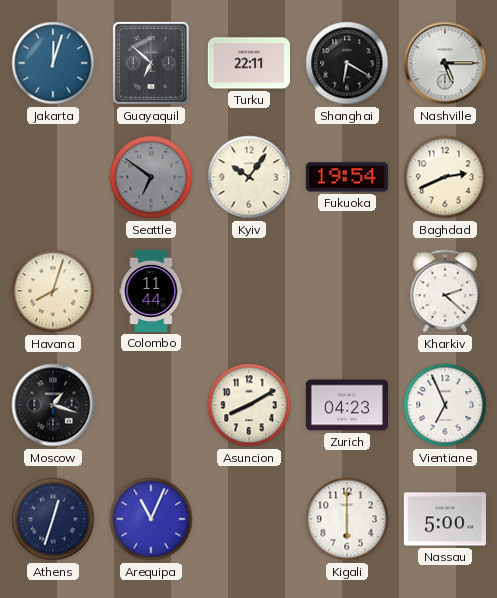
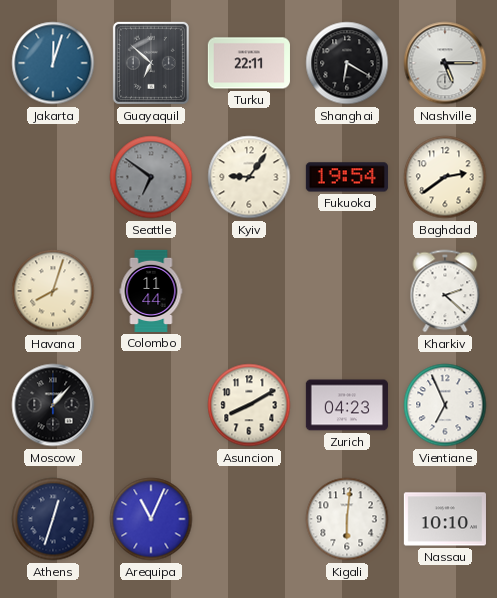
Kyiv: 10:06 -> 9:06 (249, 177)
Baghdad: 2:41 -> 2:39 (445, 177)
Moscow: 1:18 -> 1:07 (53, 405)
Kigali: 6:00 -> 6:01 (347, 519)
Nassau: 5:00 -> 10:10 (445, 519)
